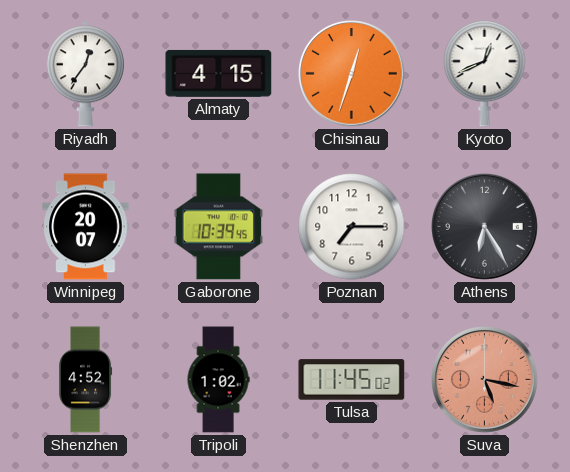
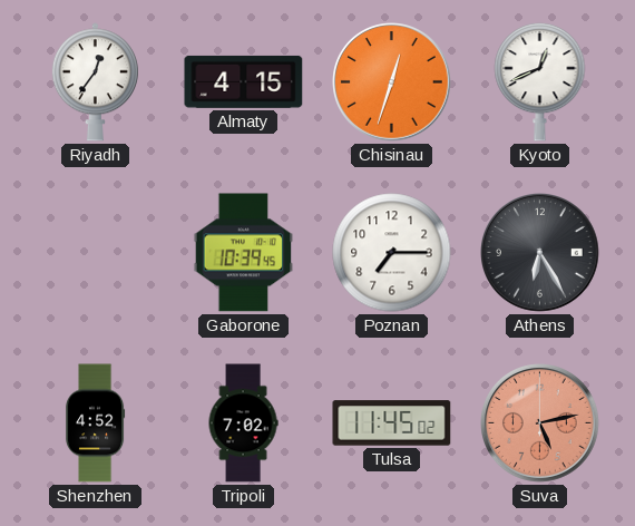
Winnipeg: 20:07 -> none (86, 227)
Tripoli: 1:02 -> 7:02 (243, 423)
Suva: 5:17 -> 5:13 (540, 423)
